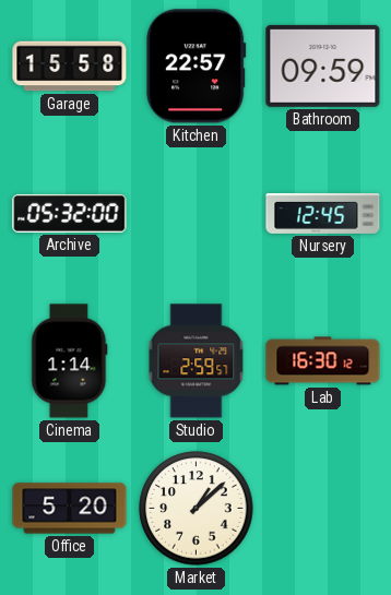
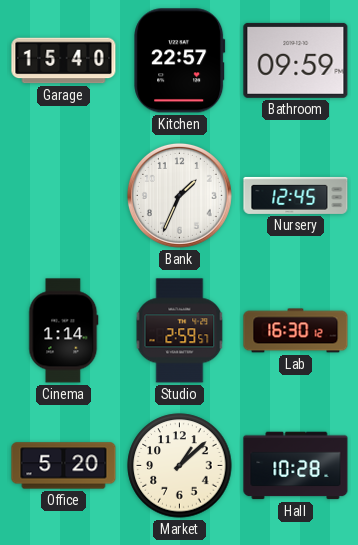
Garage: 15:58 -> 15:40 (64, 61)
Archive: 05:32 -> none (70, 213)
Bank: none -> 1:34 (179, 195)
Hall: none -> 10:28 (296, 466)
